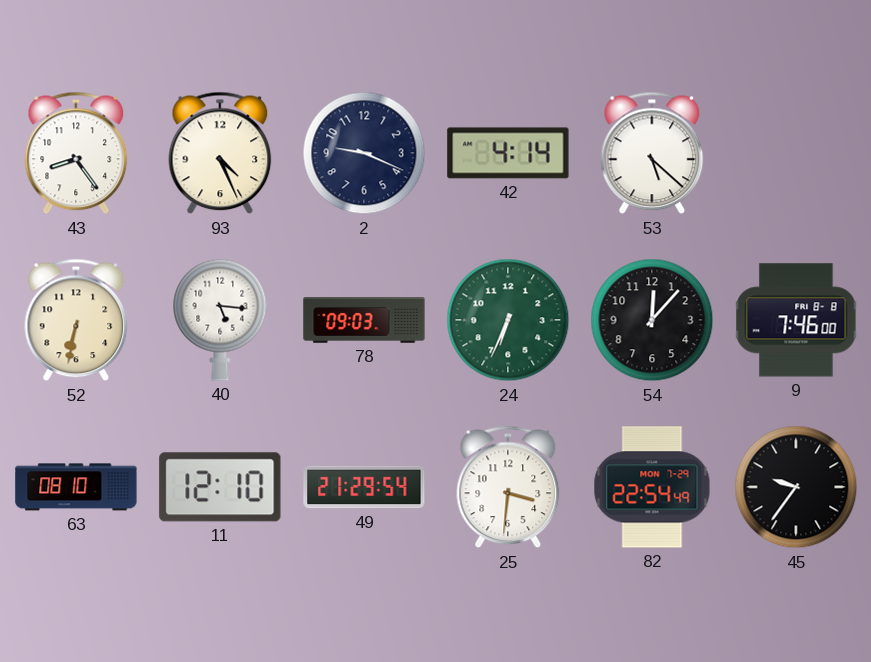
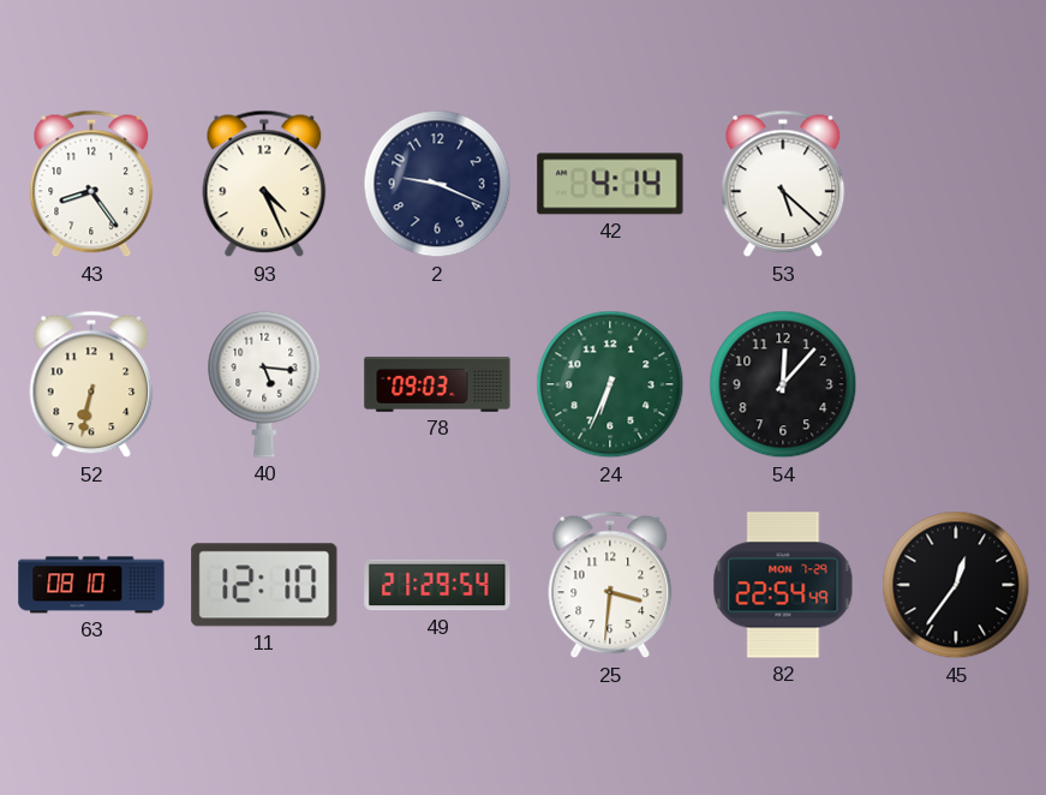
9: 7:46 -> none (796, 320)
45: 9:36 -> 12:36 (956, 585)
